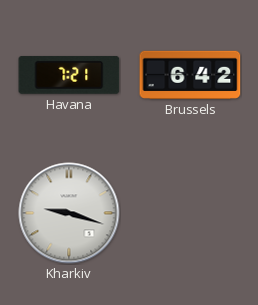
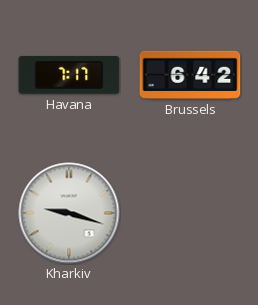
Havana: 7:21 -> 7:17 (69, 75)
